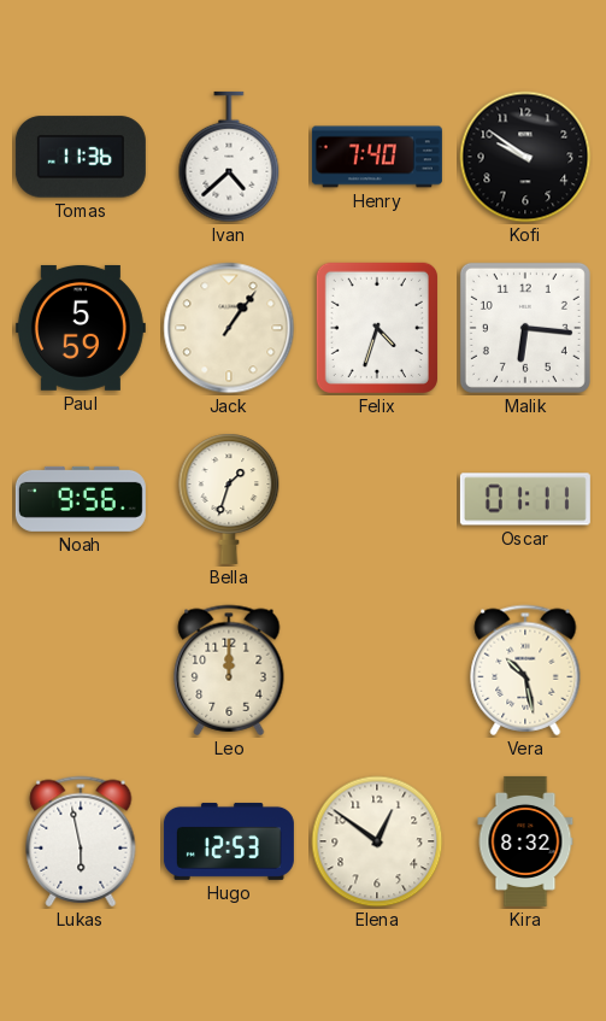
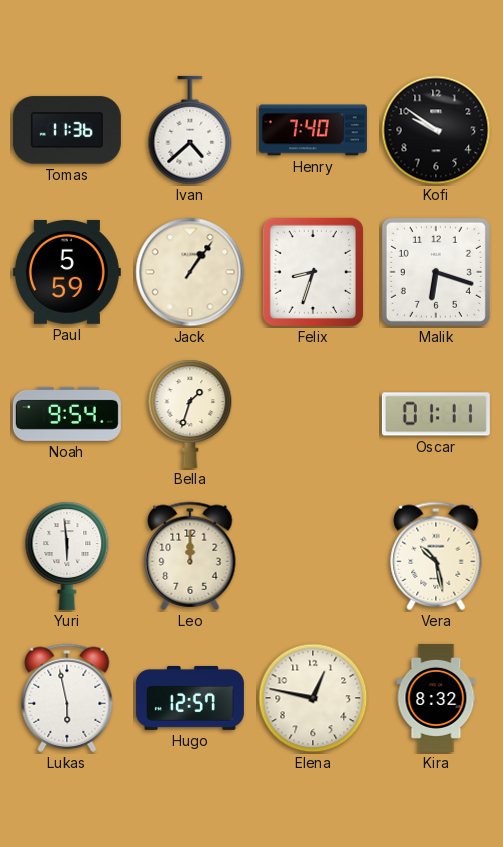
Felix: 4:33 -> 8:33 (313, 272)
Malik: 6:16 -> 6:18 (436, 272)
Noah: 9:56 -> 9:54 (67, 414)
Yuri: none -> 5:59 (67, 556)
Hugo: 12:53 -> 12:57 (190, 698)
Elena: 12:51 -> 12:47 (313, 698)
